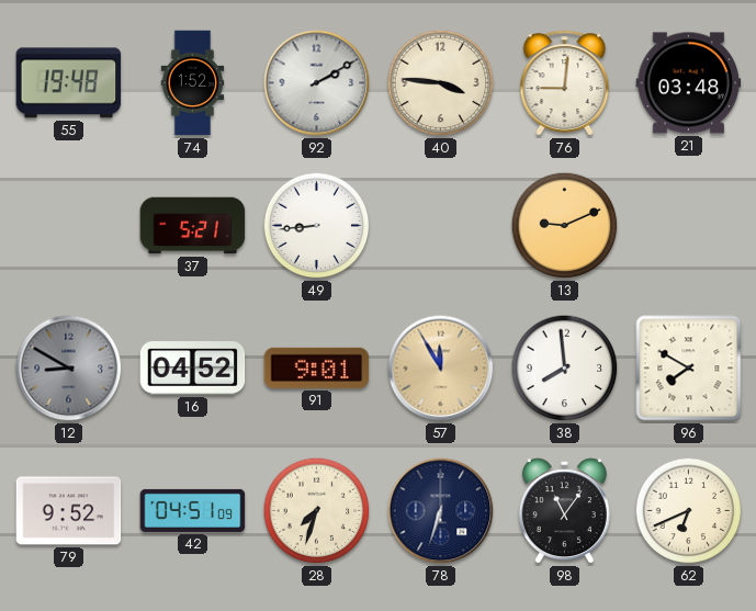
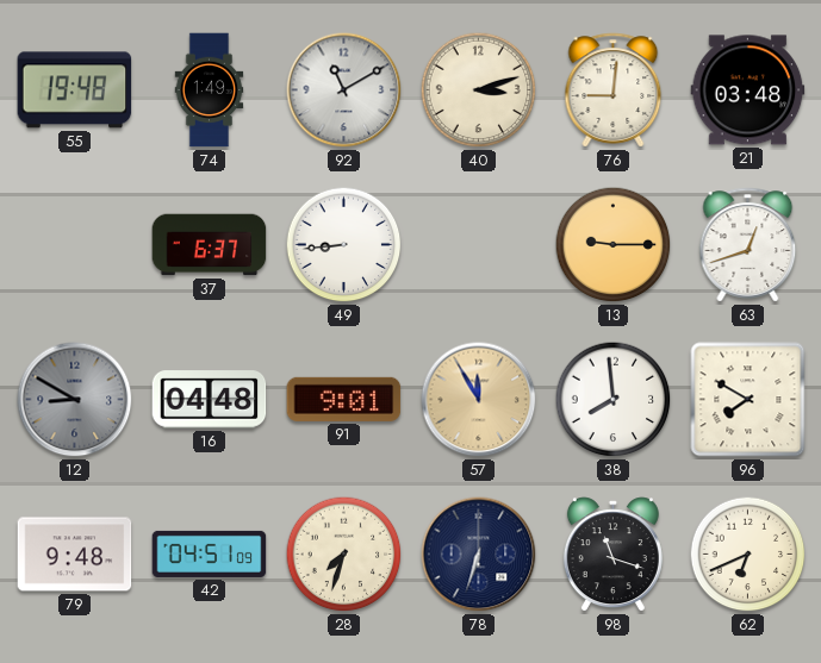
74: 1:52 -> 1:49 (210, 90)
92: 2:10 -> 11:10 (344, 90)
40: 3:46 -> 3:12 (479, 90)
37: 5:21 -> 6:37 (210, 245)
13: 9:11 -> 9:15 (614, 245)
63: none -> 12:42 (748, 245)
16: 04:52 -> 04:48 (210, 400)
79: 9:52 -> 9:48 (75, 555)
98: 11:06 -> 11:18 (612, 555)
